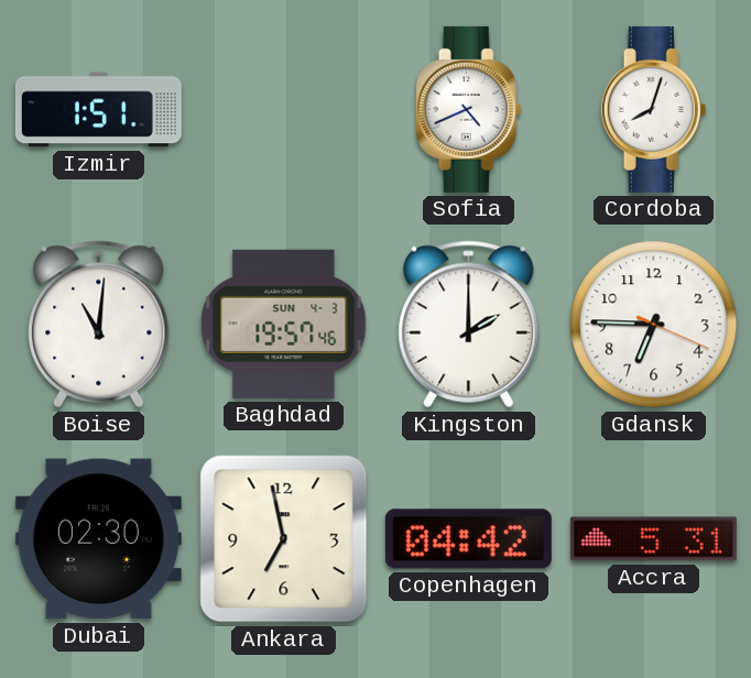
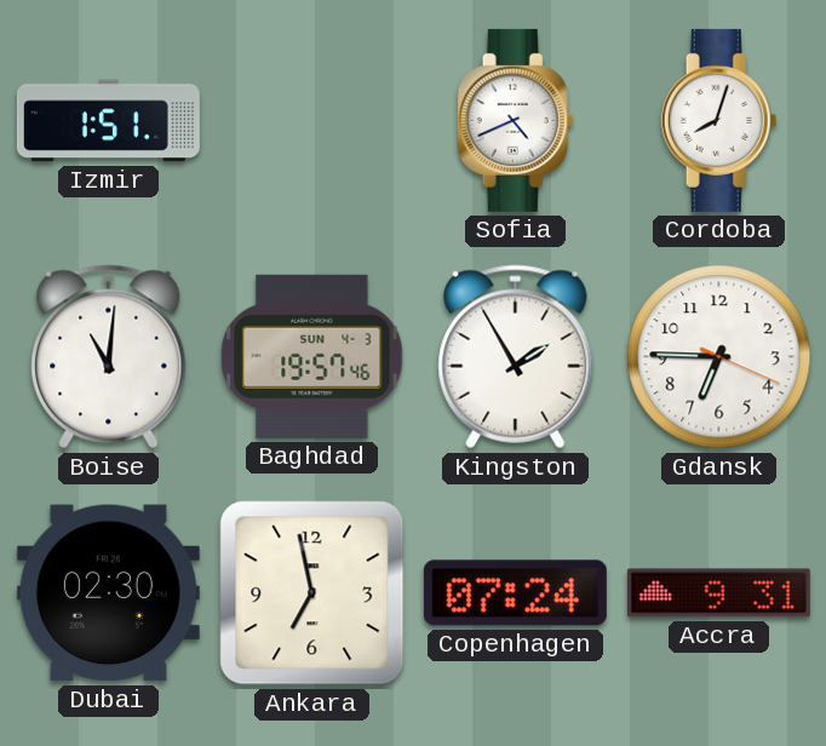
Kingston: 2:00 -> 1:55 (516, 357)
Copenhagen: 04:42 -> 07:24 (515, 593)
Accra: 5:31 -> 9:31 (718, 593)
